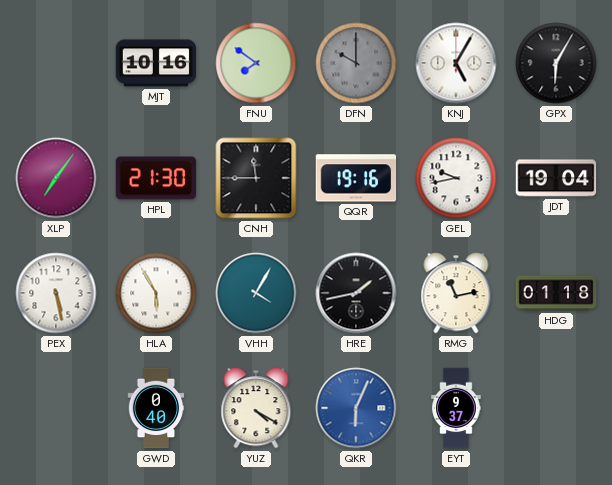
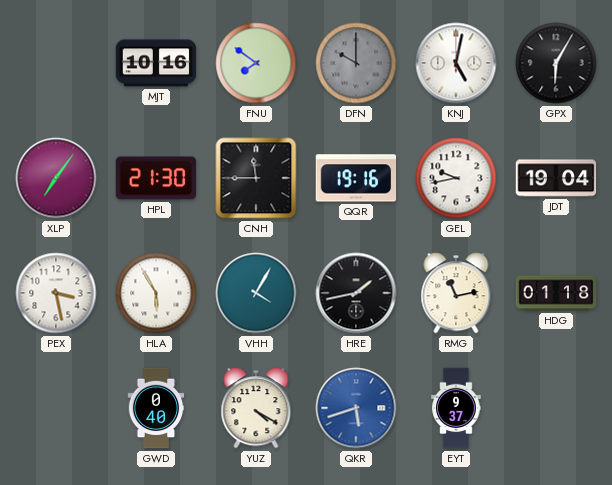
KNJ: 5:05 -> 5:02 (456, 63)
PEX: 5:28 -> 3:28 (56, 293)
QKR: 6:04 -> 5:42 (356, 408)
